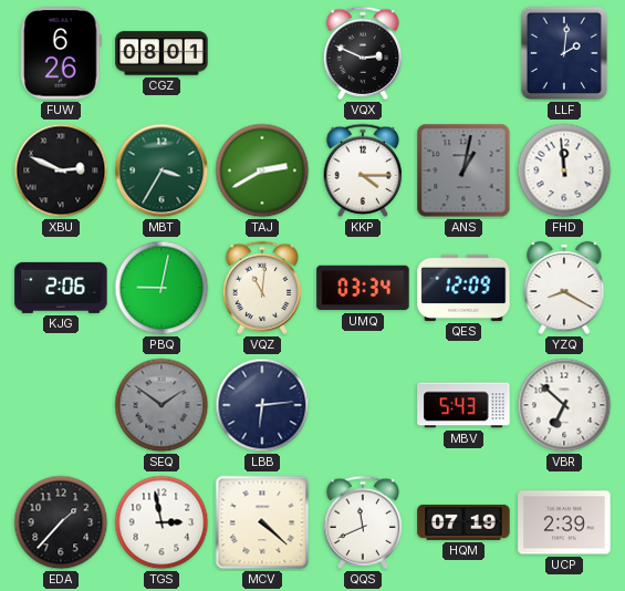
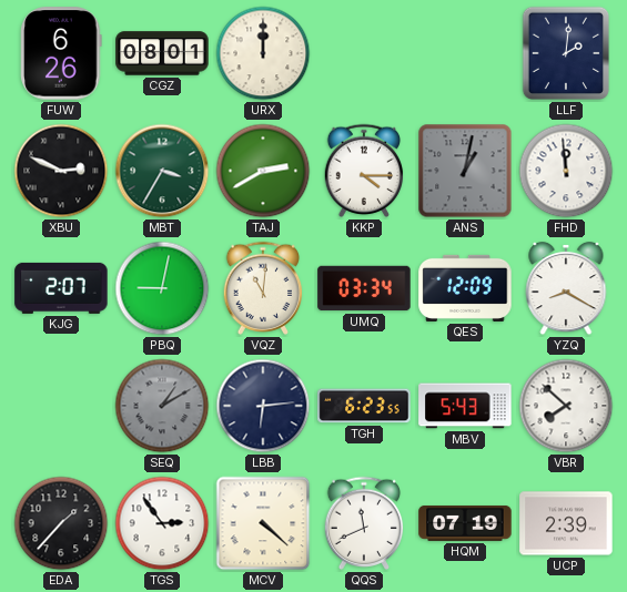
URX: none -> 12:00 (263, 53)
VQX: 2:49 -> none (363, 53)
KJG: 2:06 -> 2:07 (61, 288)
SEQ: 1:51 -> 1:10 (162, 406)
TGH: none -> 6:23 (364, 406)
VBR: 6:52 -> 7:52 (566, 406)
TGS: 2:58 -> 2:54 (162, 523)
